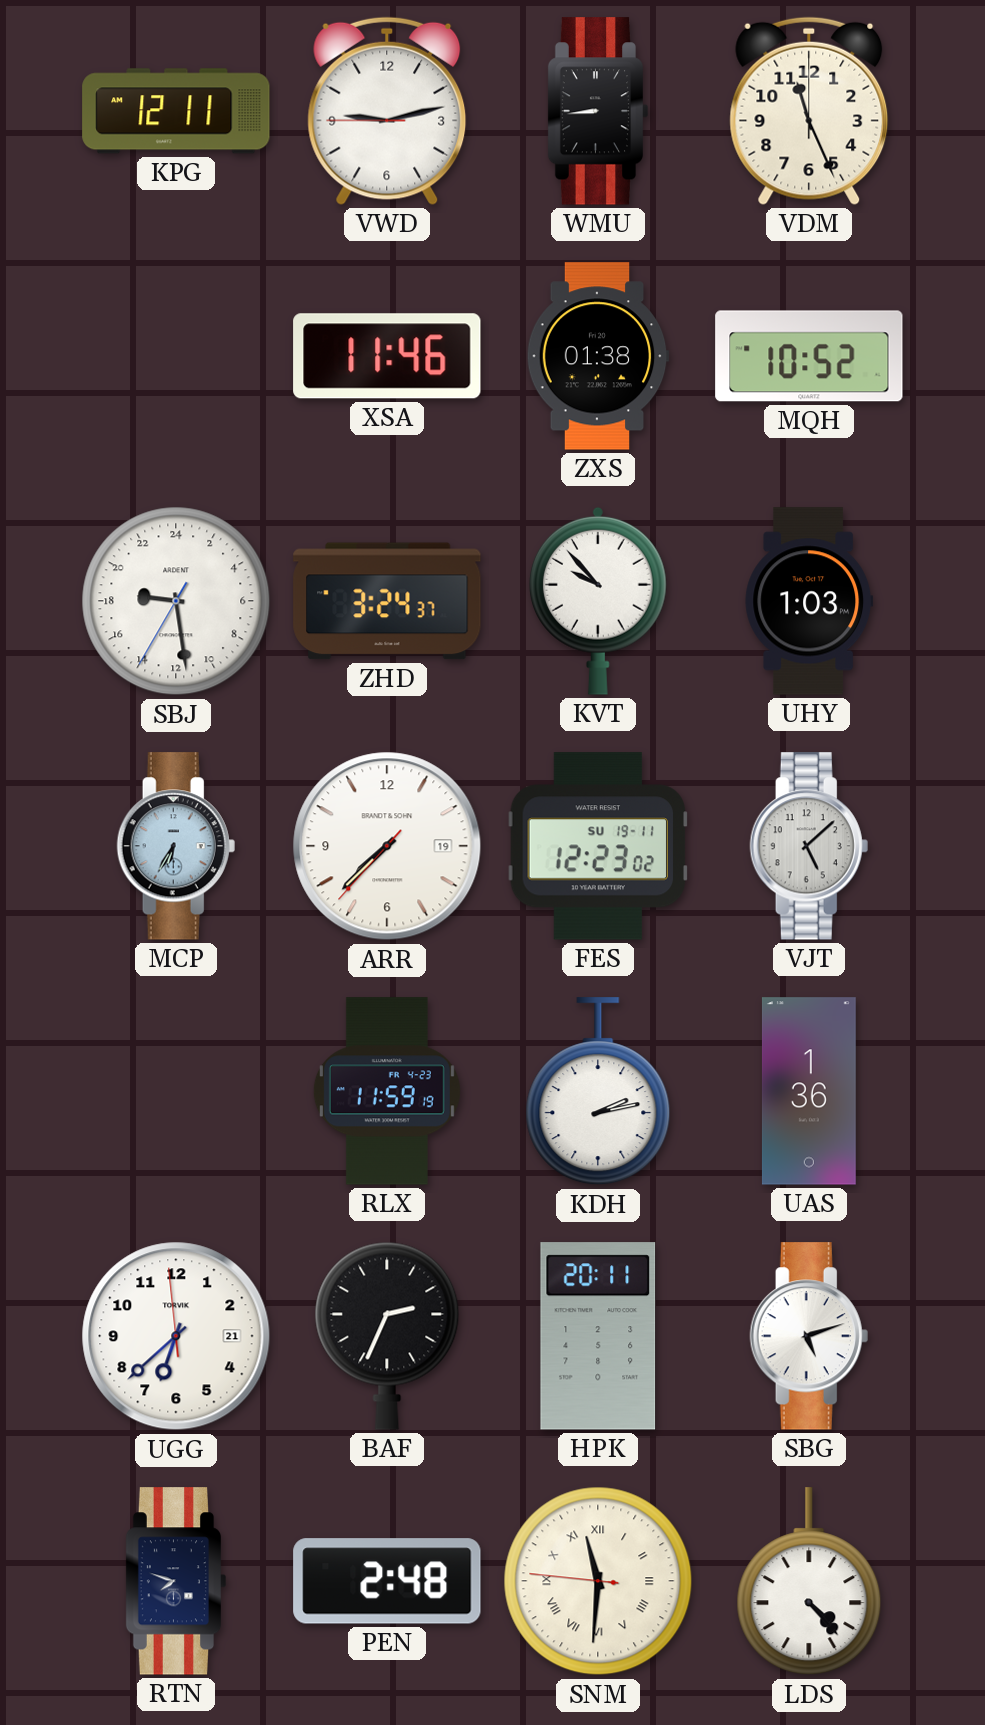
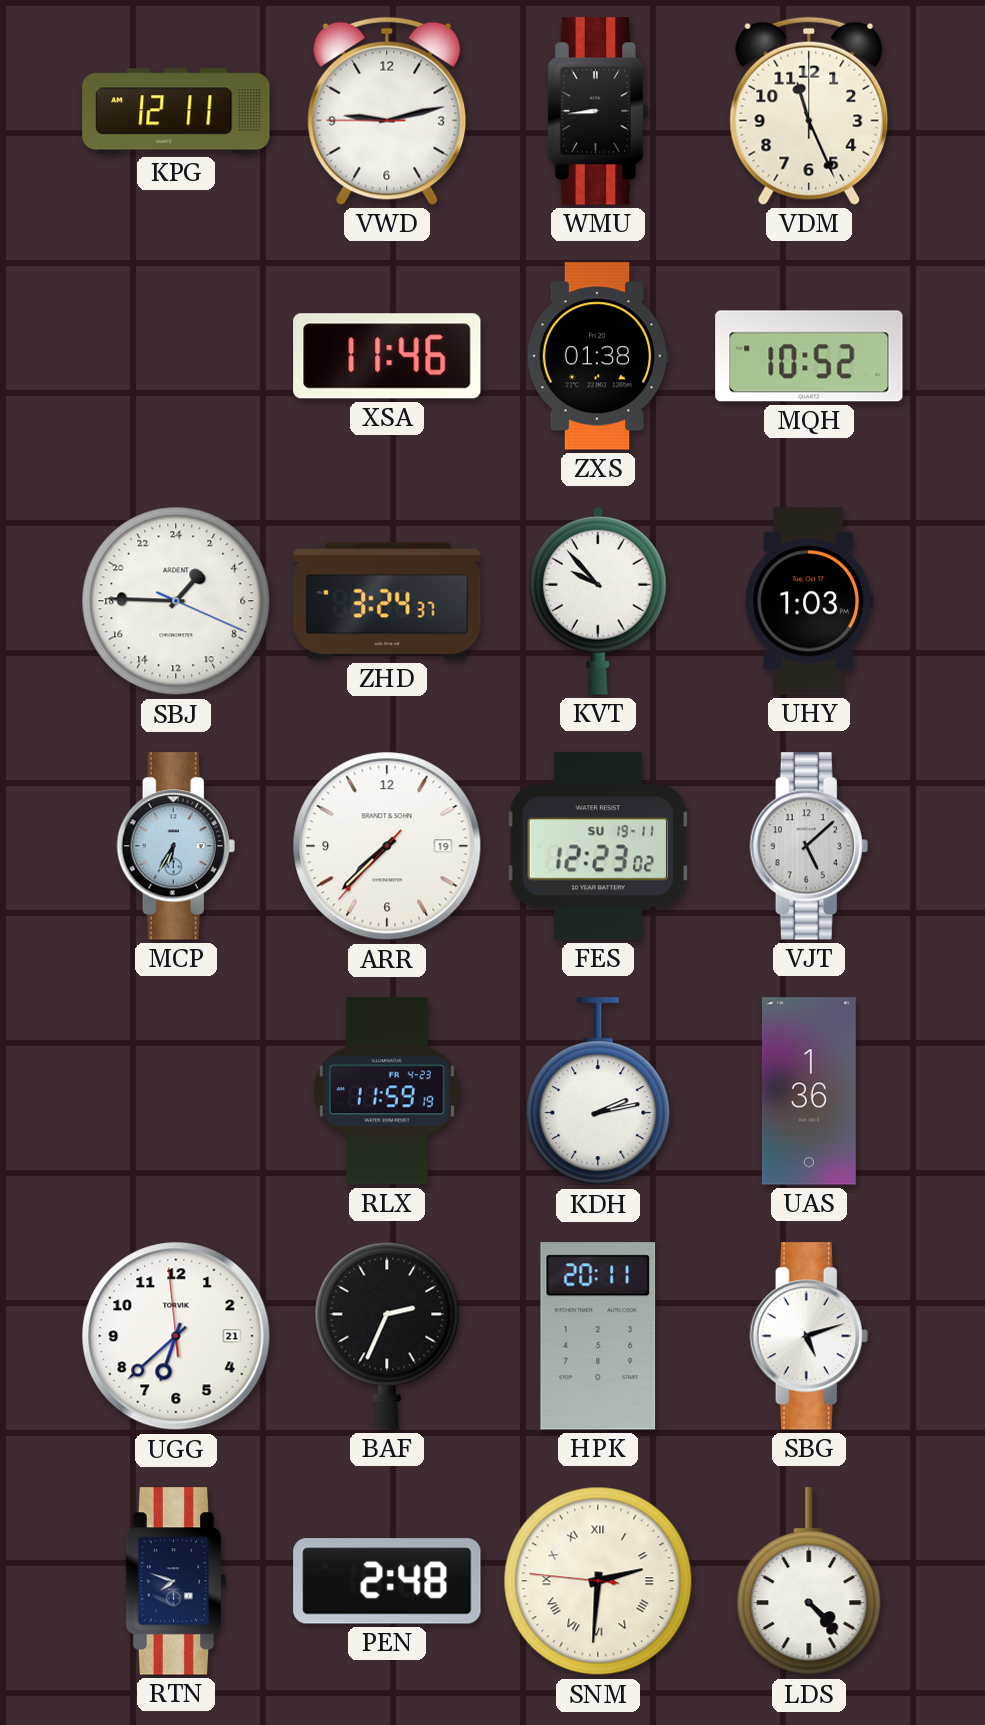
SBJ: 18:28 -> 2:45 (176, 601)
SNM: 11:30 -> 2:30 (598, 1581)
